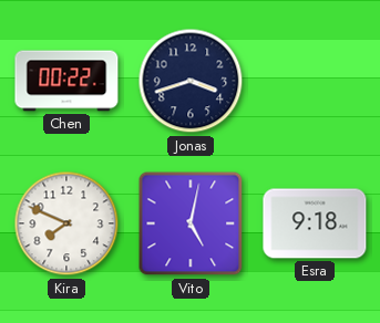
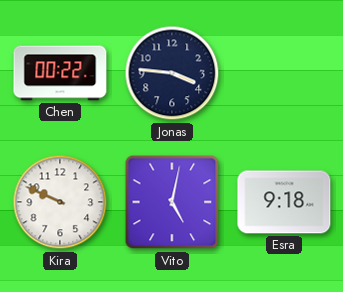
Jonas: 3:42 -> 3:46 (172, 73)
Kira: 7:49 -> 9:49 (60, 202)
